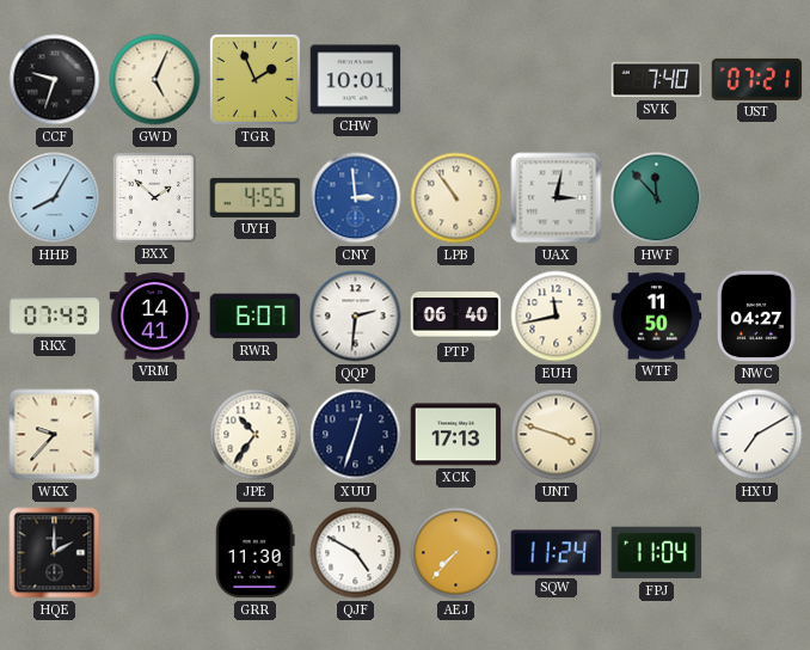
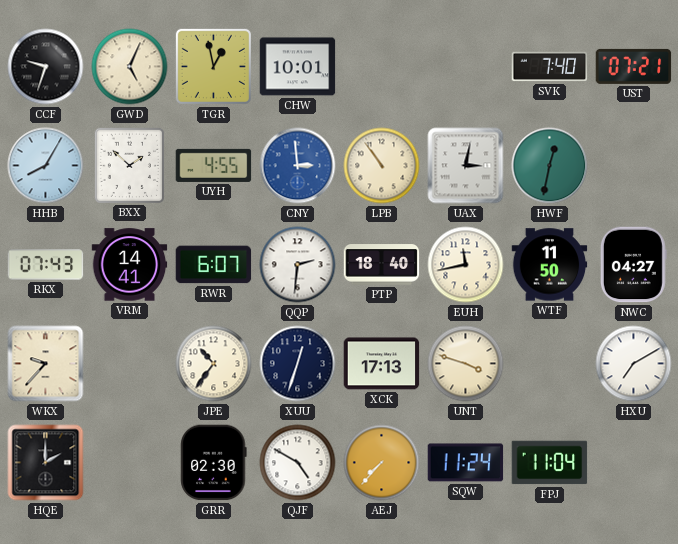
TGR: 1:56 -> 12:58 (213, 66)
HWF: 11:53 -> 12:32 (550, 166)
PTP: 06:40 -> 18:40 (382, 265)
GRR: 11:30 -> 02:30 (214, 463)
